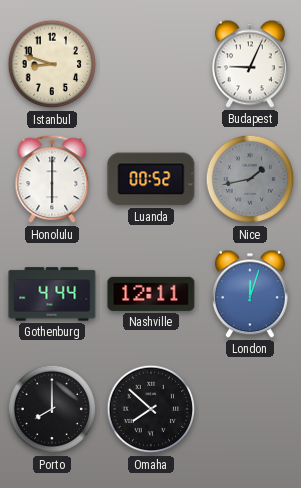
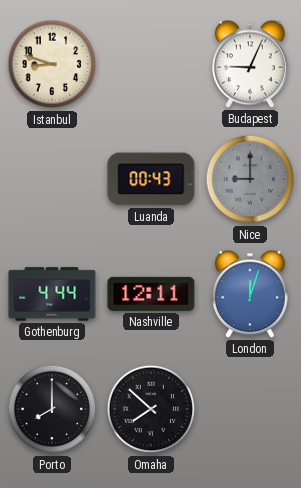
Honolulu: 6:00 -> none (52, 180)
Luanda: 00:52 -> 00:43 (151, 179)
Nice: 1:43 -> 9:00 (250, 179)
